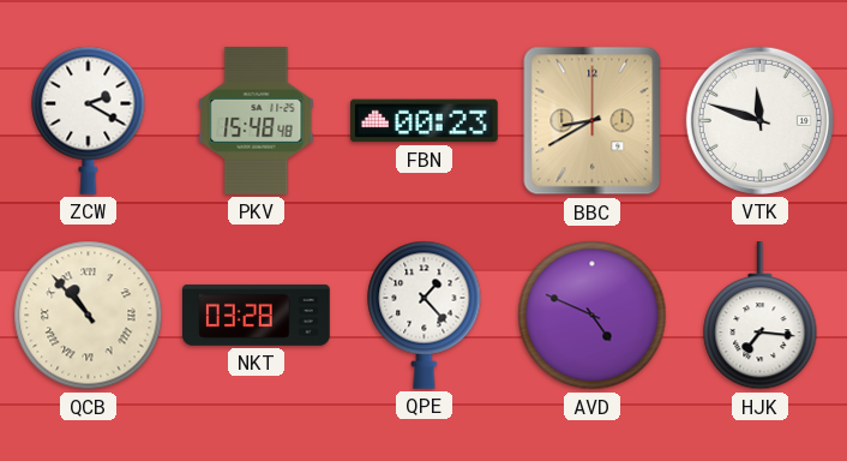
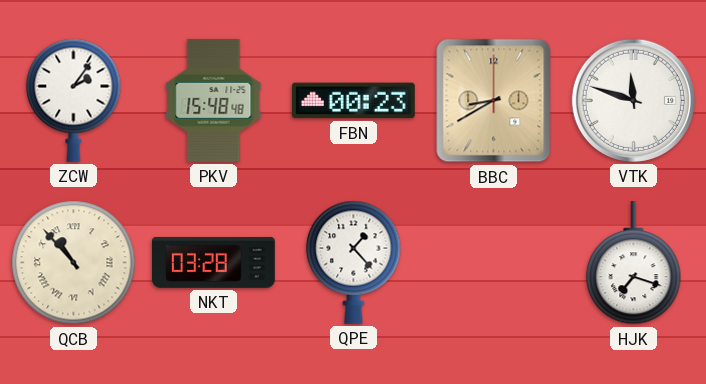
ZCW: 2:20 -> 2:06 (74, 100)
AVD: 4:49 -> none (593, 316)
HJK: 7:16 -> 7:18 (634, 264)
